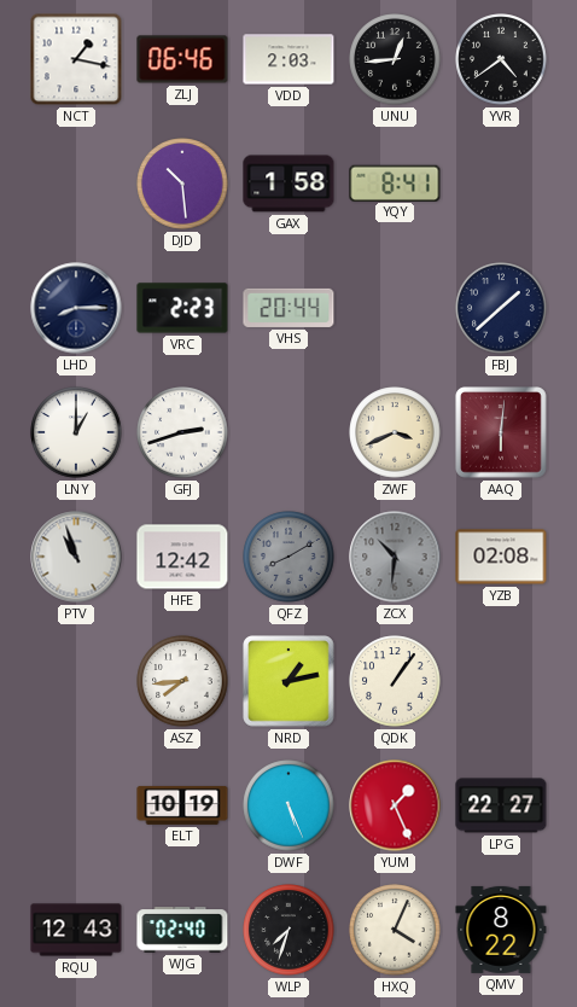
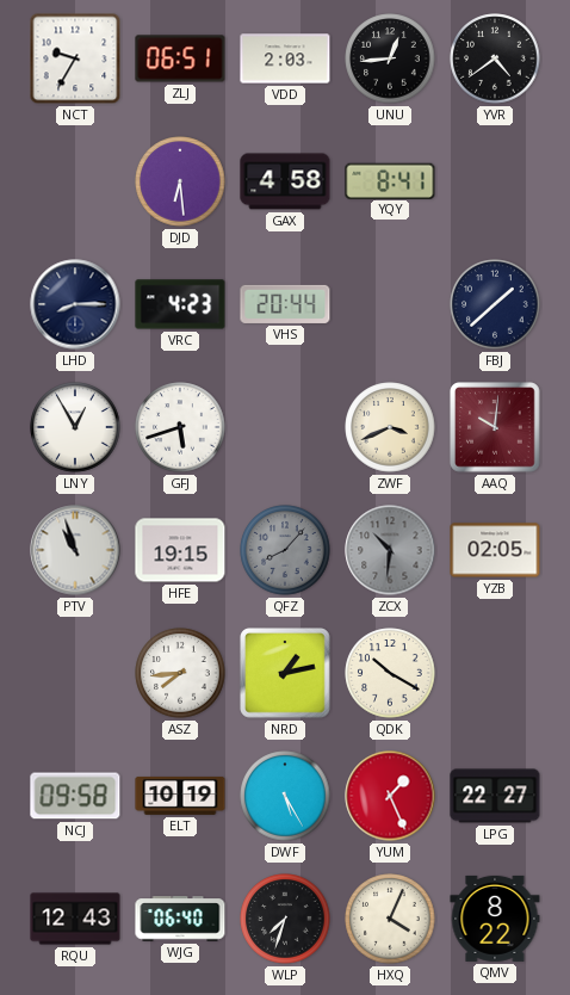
NCT: 1:17 -> 9:35 (75, 58)
ZLJ: 06:46 -> 06:51 (180, 58)
DJD: 10:29 -> 6:29 (180, 181)
GAX: 1:58 -> 4:58 (285, 181)
VRC: 2:23 -> 4:23 (180, 304)
LNY: 1:00 -> 12:55 (75, 427)
GFJ: 2:42 -> 5:42 (180, 427)
AAQ: 6:01 -> 10:01 (495, 427)
HFE: 12:42 -> 19:15 (180, 550)
QFZ: 8:10 -> 8:07 (285, 550)
YZB: 02:08 -> 02:05 (495, 550)
QDK: 1:06 -> 10:20 (390, 673)
NCJ: none -> 09:58 (75, 796)
DWF: 5:26 -> 5:25 (285, 796)
WJG: 02:40 -> 06:40 (180, 919)
